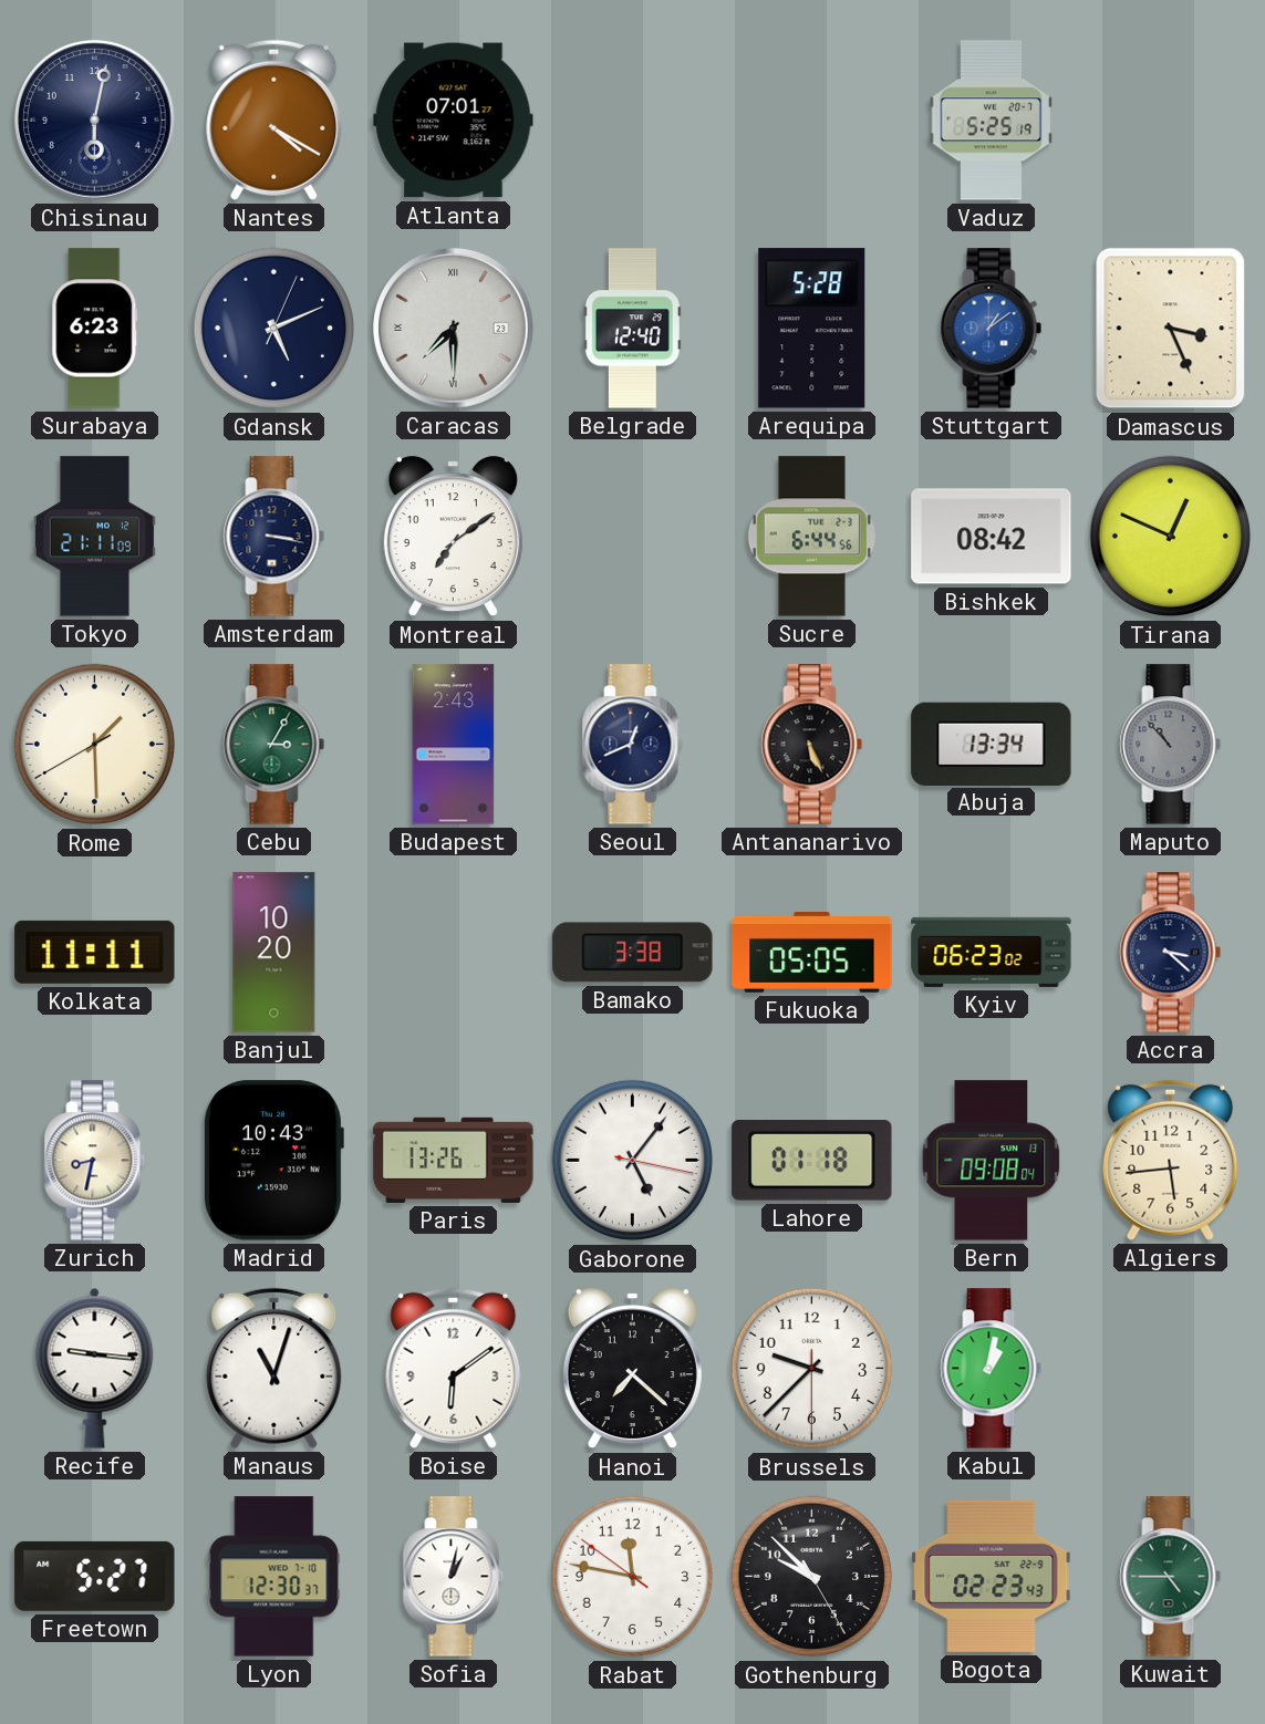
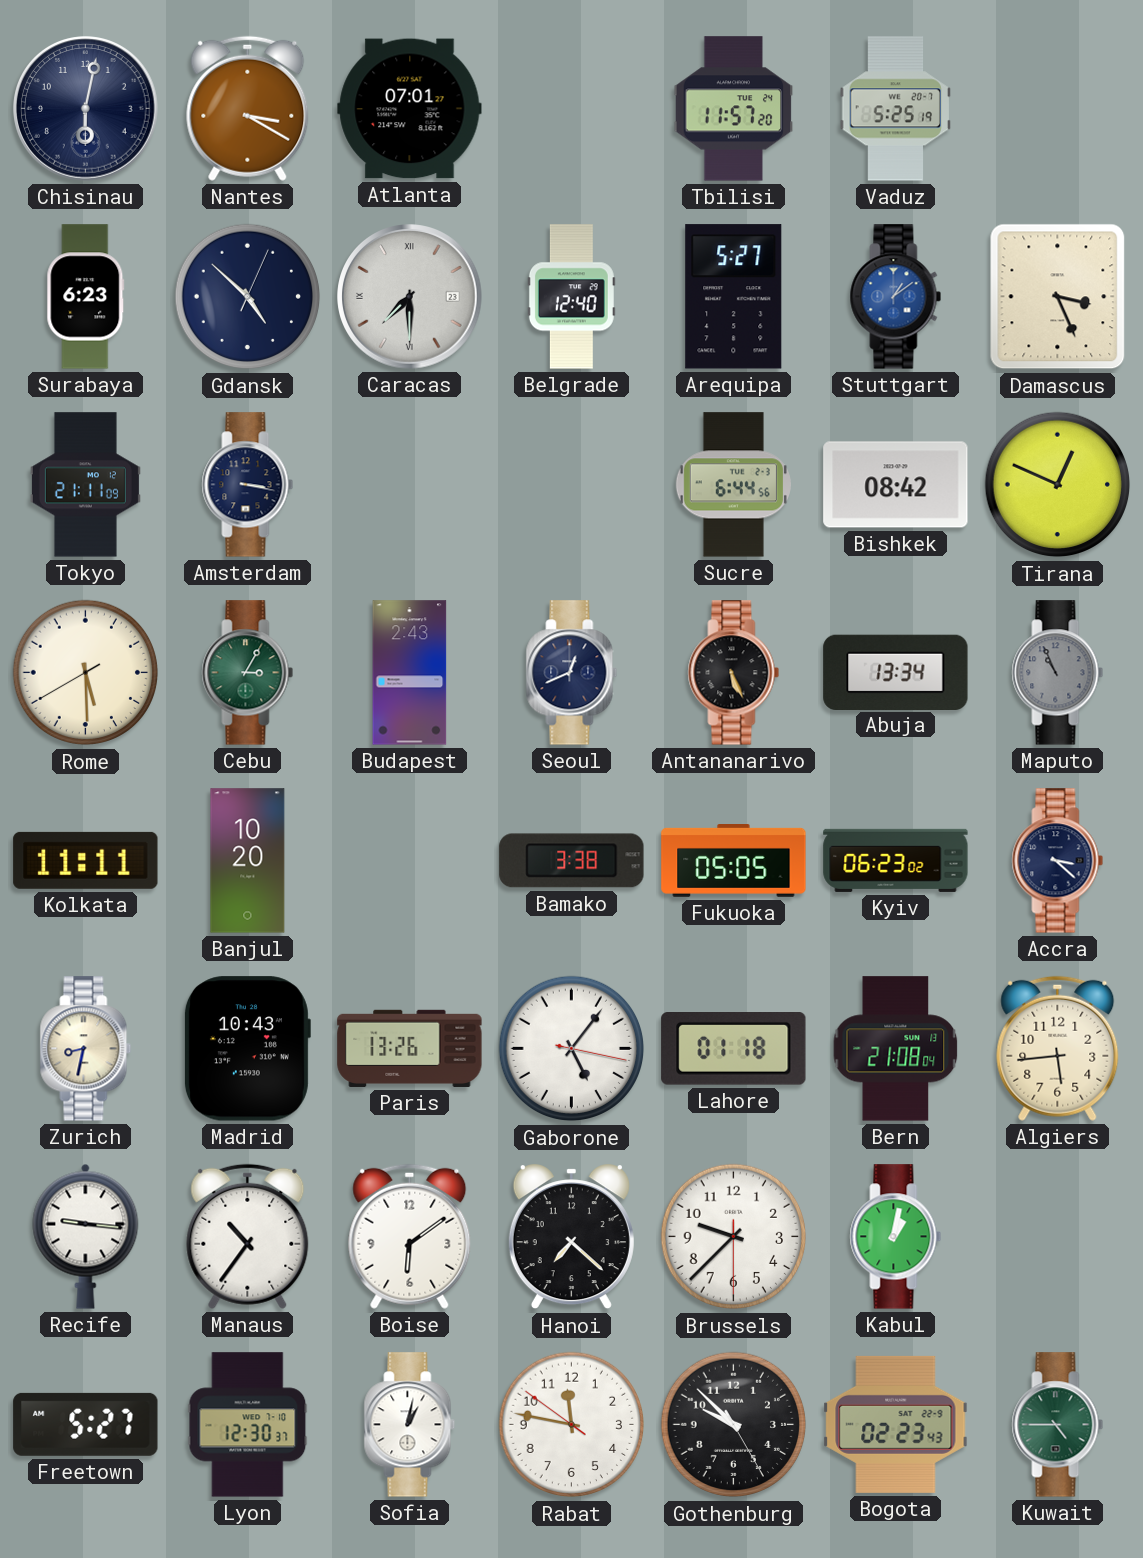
Nantes: 4:20 -> 3:20 (248, 108)
Tbilisi: none -> 11:57 (734, 109)
Gdansk: 5:11 -> 4:52 (248, 297)
Arequipa: 5:28 -> 5:27 (734, 297)
Montreal: 7:09 -> none (453, 537)
Rome: 1:29 -> 5:29 (86, 673)
Maputo: 10:53 -> 10:56 (1058, 673)
Bern: 09:08 -> 21:08 (896, 1049)
Manaus: 11:03 -> 10:36 (248, 1236)
